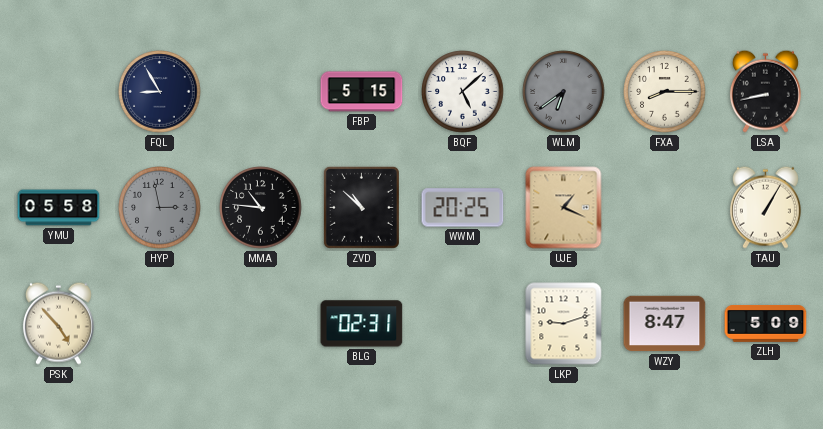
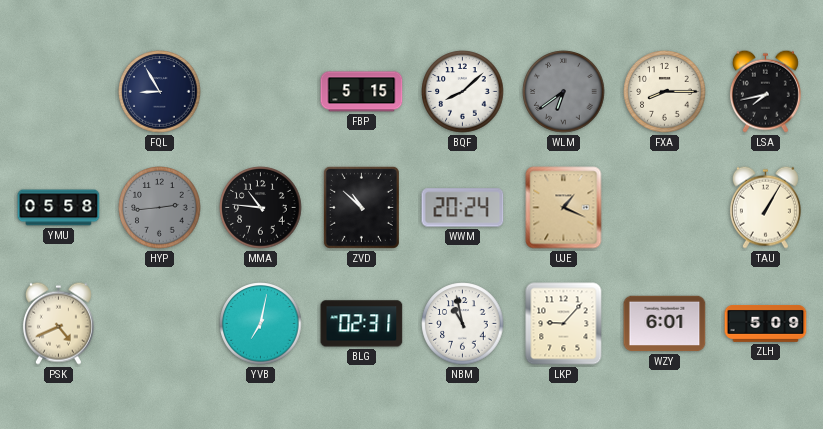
BQF: 5:08 -> 8:08 (463, 92)
LSA: 8:43 -> 7:43 (765, 91)
HYP: 2:58 -> 2:44 (160, 208)
WWM: 20:25 -> 20:24 (463, 208)
PSK: 4:53 -> 4:41 (58, 323)
YVB: none -> 7:02 (261, 324)
NBM: none -> 10:58 (463, 324)
LKP: 9:12 -> 9:07 (564, 324)
WZY: 8:47 -> 6:01 (665, 324)
